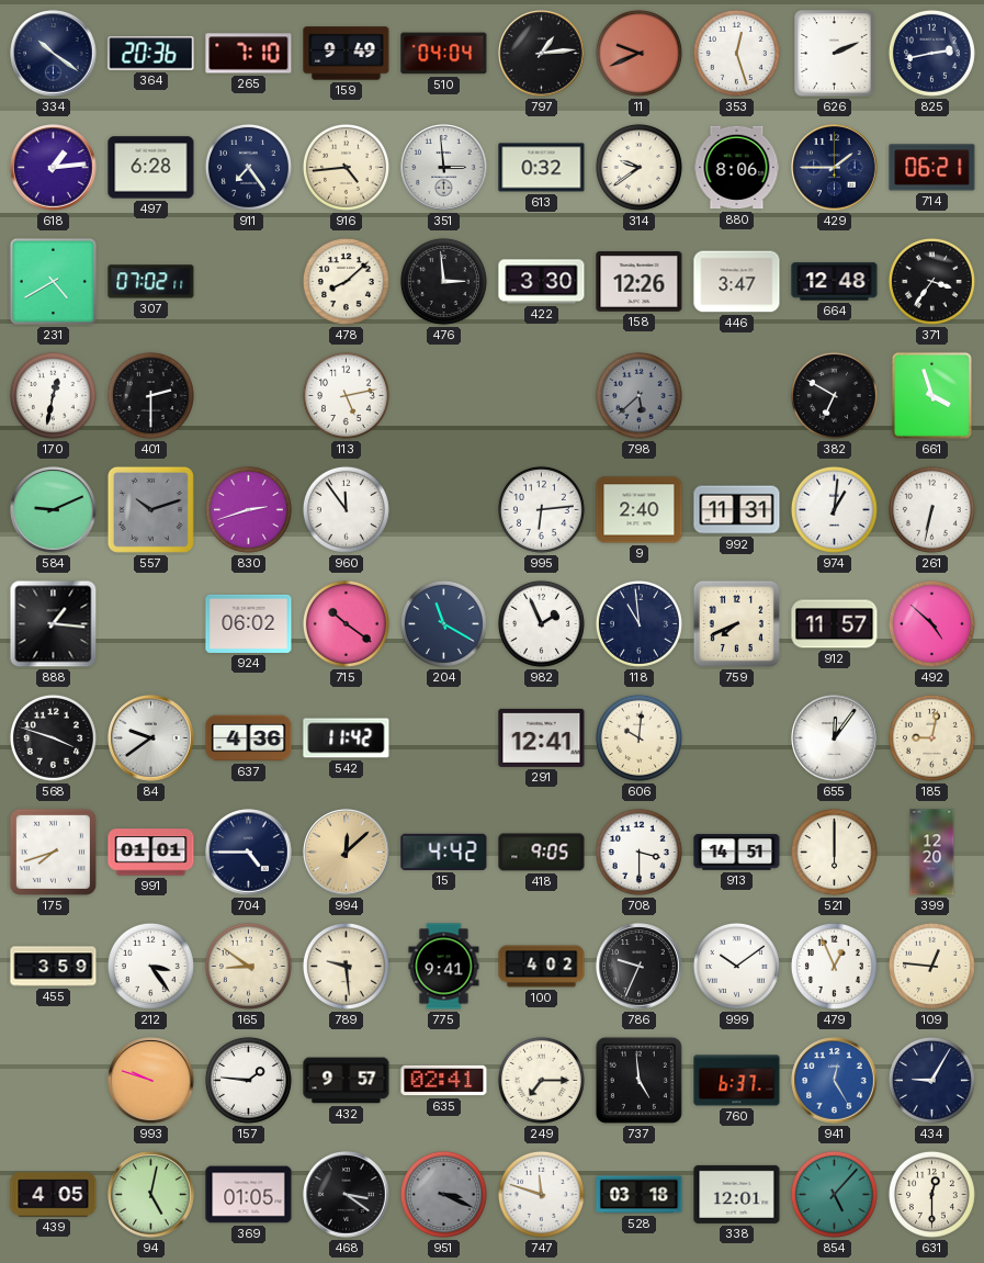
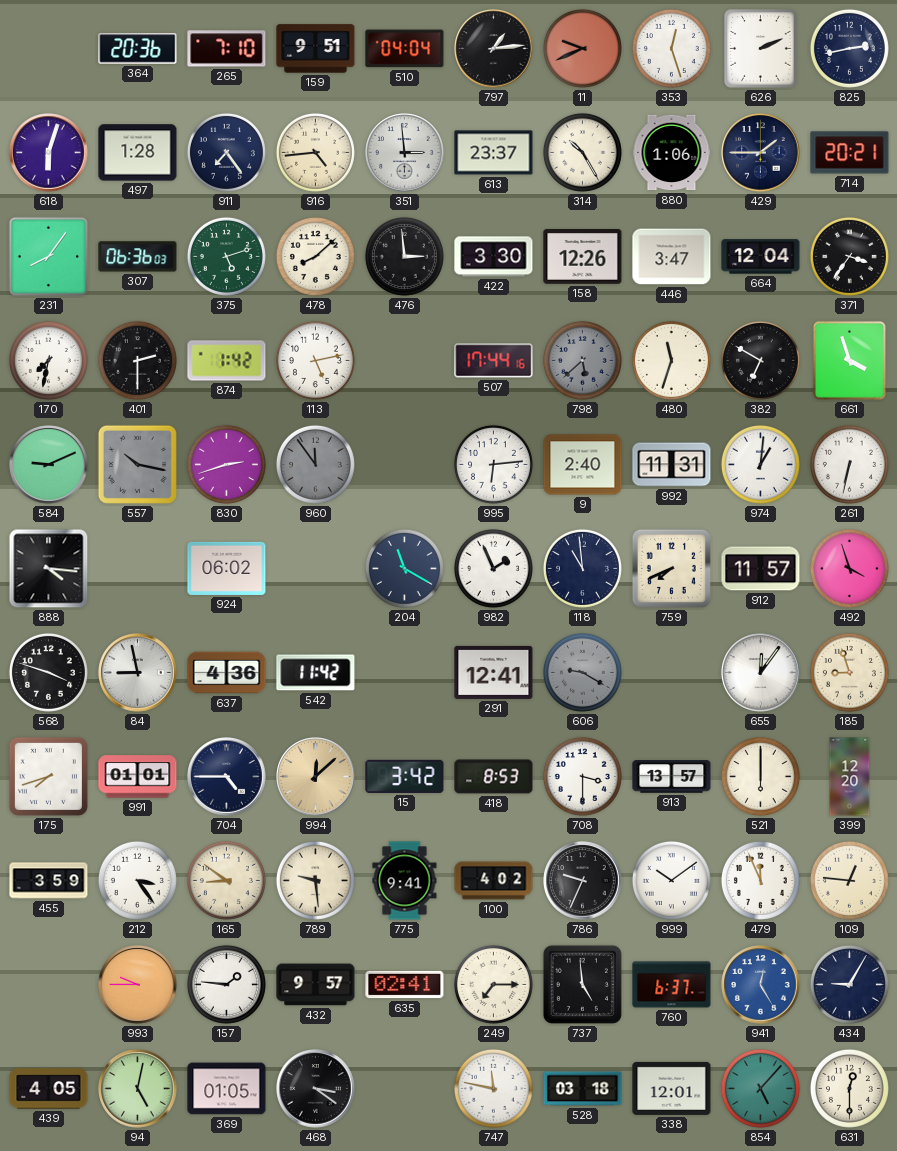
334: 10:21 -> none (54, 54)
159: 9:49 -> 9:51 (316, 49)
618: 1:14 -> 6:03 (49, 153)
497: 6:28 -> 1:28 (138, 153)
613: 0:32 -> 23:37 (494, 153)
314: 9:39 -> 10:25 (582, 152)
880: 8:06 -> 1:06 (672, 153)
714: 06:21 -> 20:21 (850, 153)
231: 4:40 -> 8:06 (48, 256)
307: 07:02 -> 06:36 (138, 257)
375: none -> 5:12 (226, 256)
664: 12:48 -> 12:04 (761, 257)
170: 12:32 -> 7:32 (48, 360)
874: none -> 1:42 (227, 361)
507: none -> 17:44 (494, 361)
480: none -> 11:33 (671, 360)
557: 10:12 -> 10:17 (137, 464)
960 dial: white -> grey (315, 464)
888: 1:16 -> 4:16 (49, 569)
715: 10:21 -> none (346, 623)
492: 4:52 -> 3:57 (849, 568)
84: 9:39 -> 8:58 (138, 673)
606: 10:01 -> 9:20 (582, 672)
606 dial: cream -> grey (582, 672)
185: 9:02 -> 8:57 (849, 672)
15: 4:42 -> 3:42 (405, 776)
418: 9:05 -> 8:53 (494, 777)
913: 14:51 -> 13:57 (672, 777)
479: 12:56 -> 11:56 (760, 880)
993: 9:48 -> 9:45 (138, 985)
951: 3:19 -> none (443, 1194)
747: 11:48 -> 11:47 (493, 1088)
